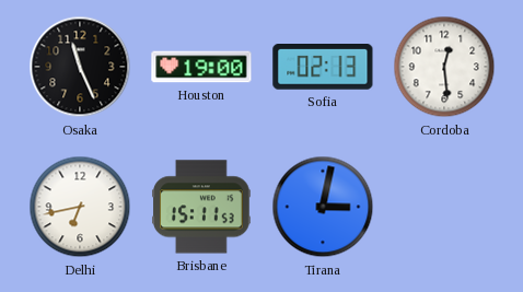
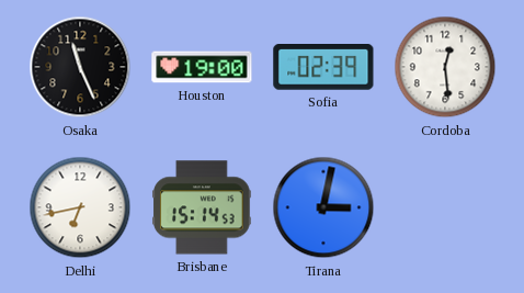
Sofia: 02:13 -> 02:39 (323, 68)
Brisbane: 15:11 -> 15:14 (202, 207)
